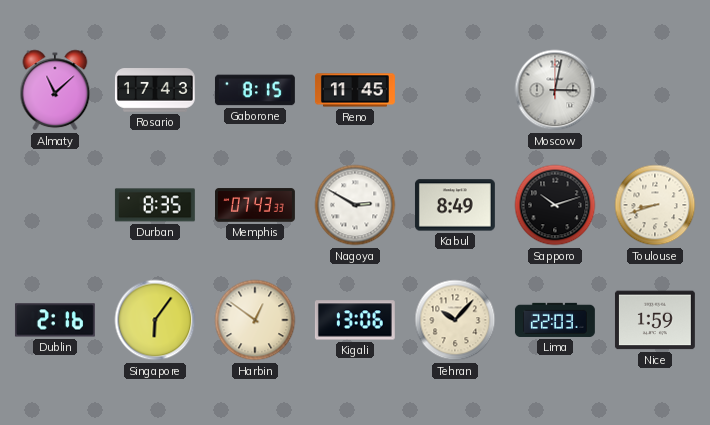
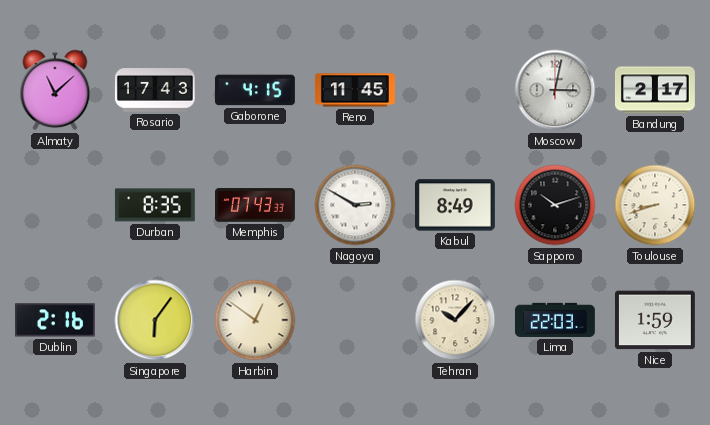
Gaborone: 8:15 -> 4:15 (255, 90)
Bandung: none -> 2:17 (655, 90)
Kigali: 13:06 -> none (355, 320)
